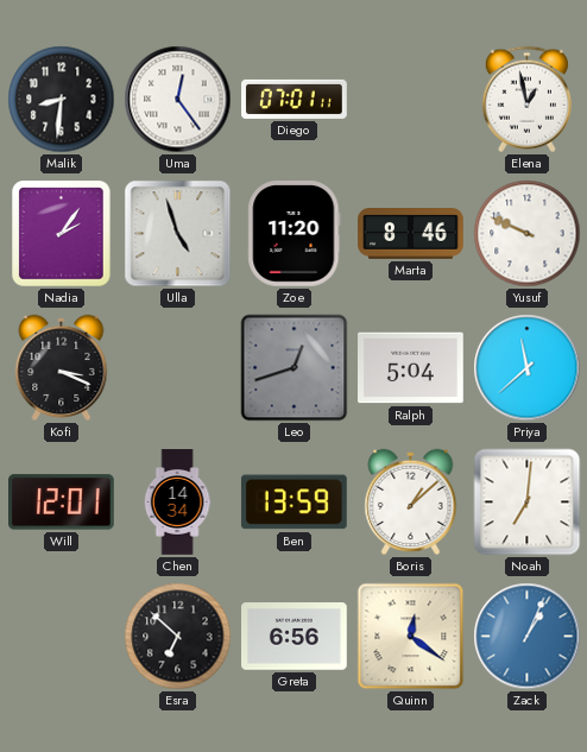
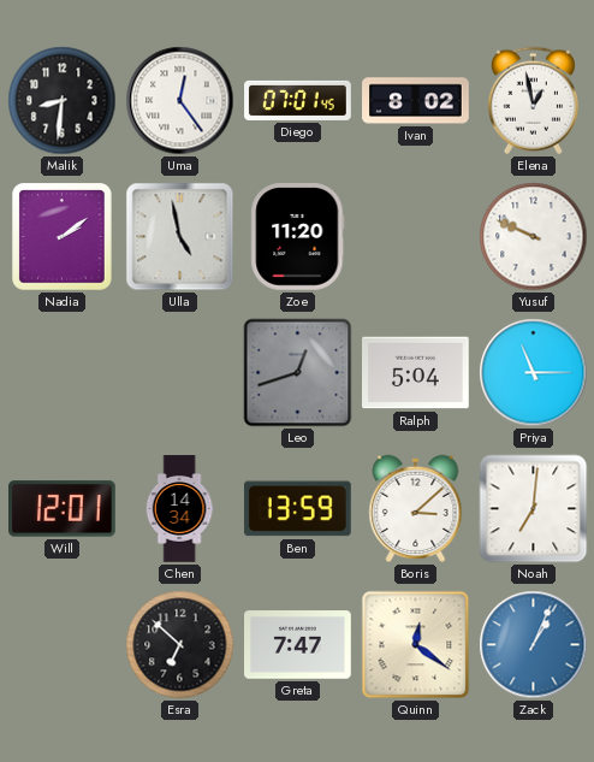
Diego: 07:01:11 -> 07:01:45 (298, 100)
Ivan: none -> 8:02 (416, 101)
Nadia: 2:06 -> 2:09 (63, 237)
Ulla: 4:57 -> 4:58 (180, 237)
Marta: 8:46 -> none (411, 234)
Kofi: 3:19 -> none (62, 367)
Priya: 11:38 -> 11:15 (534, 373)
Boris: 1:08 -> 3:08 (416, 508)
Greta: 6:56 -> 7:47 (298, 645)
